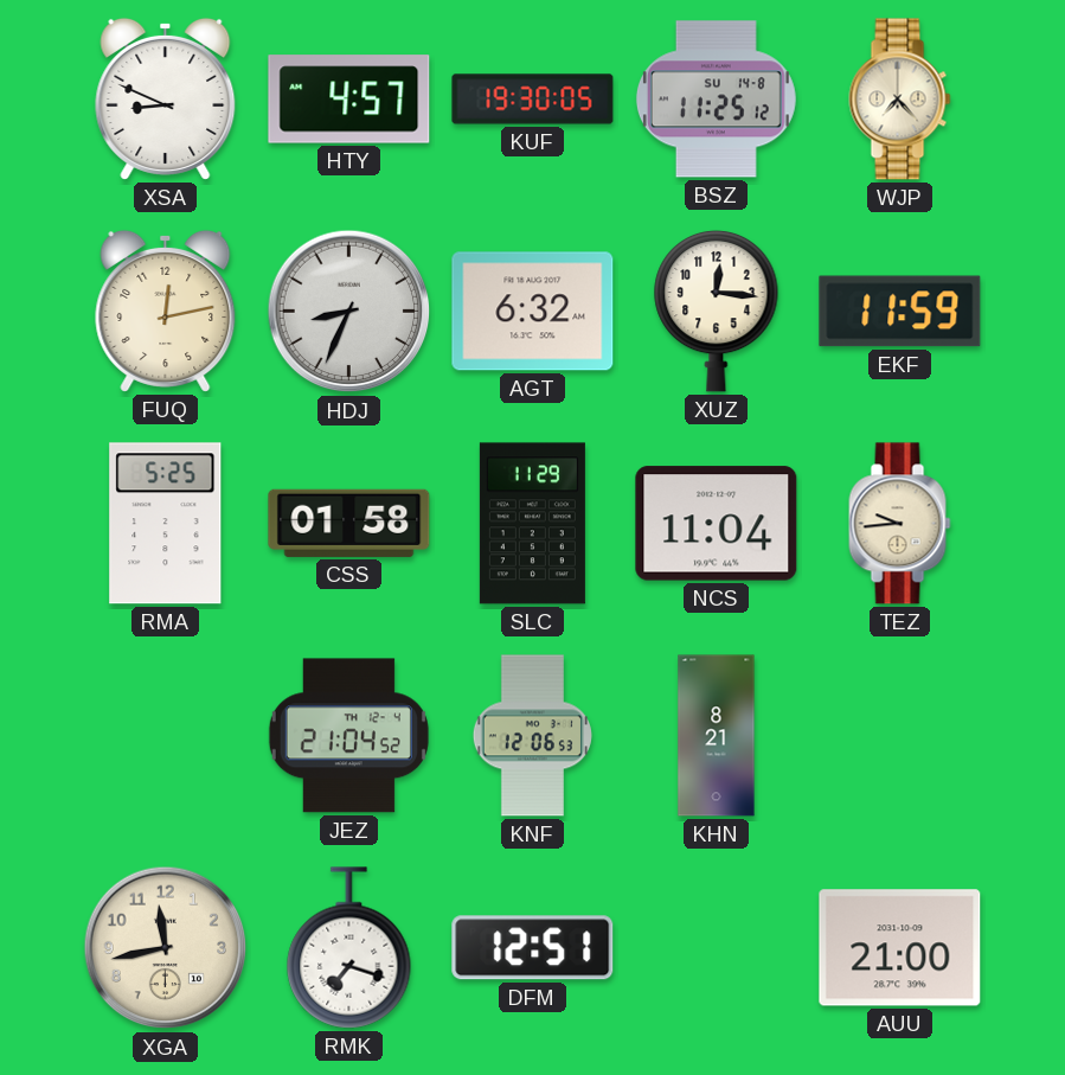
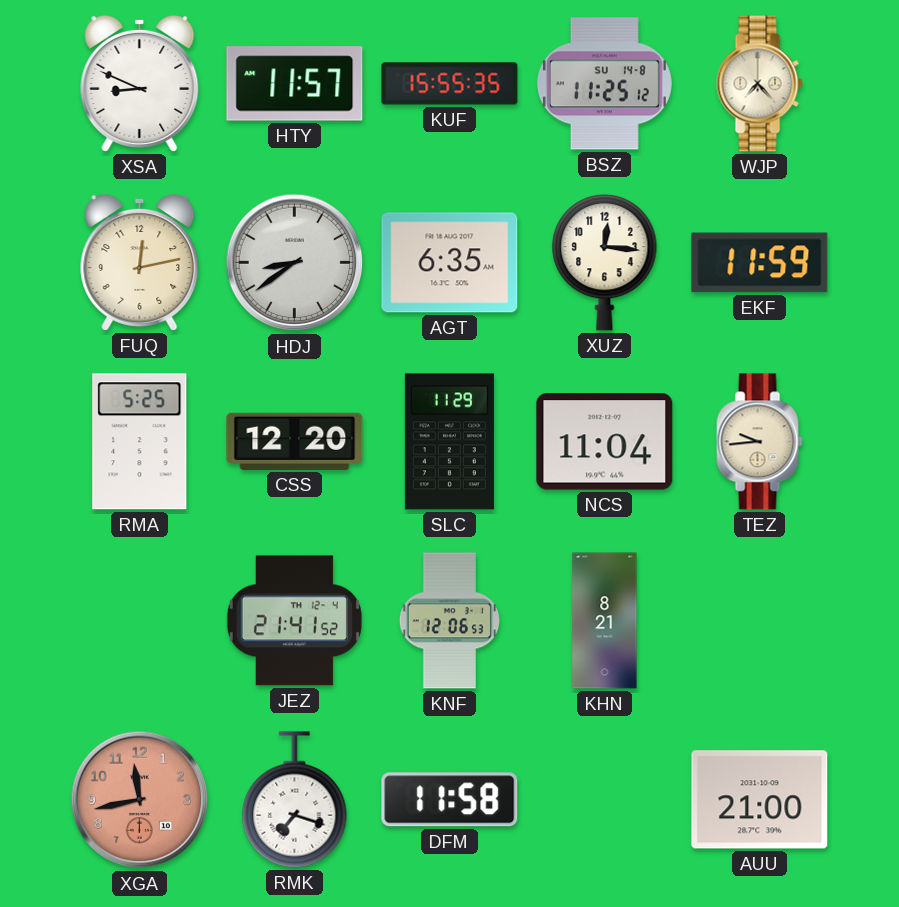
HTY: 4:57 -> 11:57 (295, 84)
KUF: 19:30 -> 15:55 (450, 84)
HDJ: 8:34 -> 8:39 (295, 263)
AGT: 6:32 -> 6:35 (450, 263)
CSS: 01:58 -> 12:20 (295, 441)
JEZ: 21:04 -> 21:41 (294, 621)
XGA dial: cream -> salmon (140, 800)
DFM: 12:51 -> 11:58 (450, 800)
